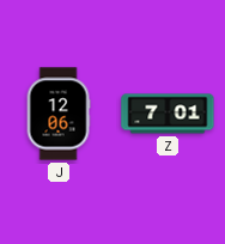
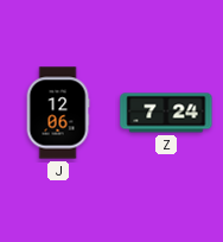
Z: 7:01 -> 7:24 (166, 113)
